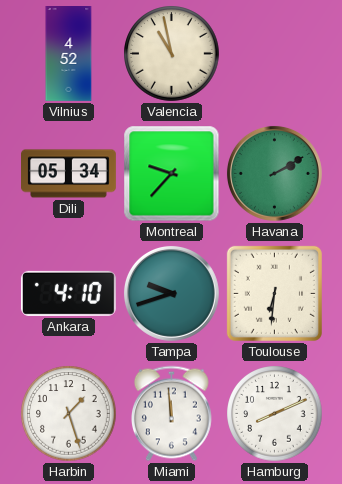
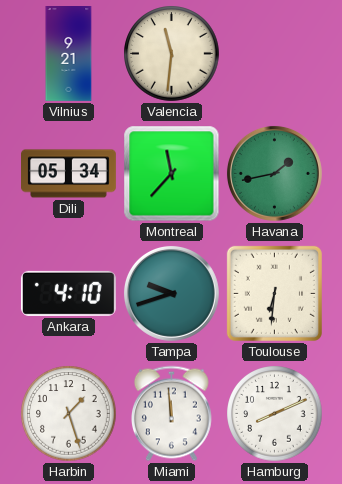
Vilnius: 4:52 -> 9:21 (69, 54)
Valencia: 10:58 -> 11:31 (172, 54)
Montreal: 9:37 -> 11:37 (172, 174)
Havana: 2:10 -> 1:43 (274, 173)
